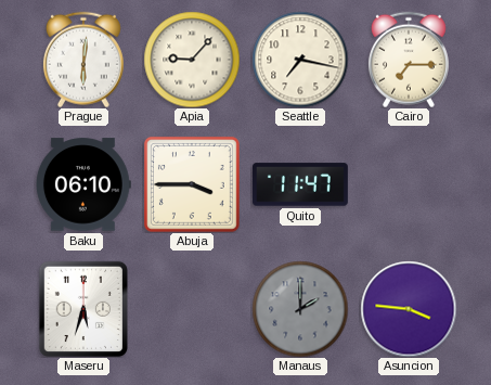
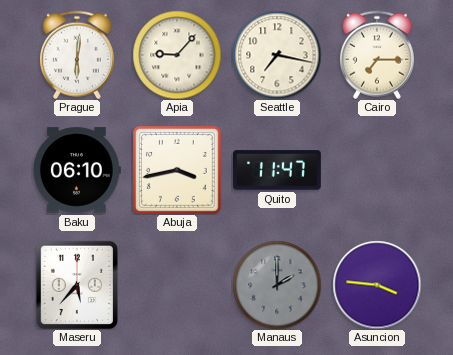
Abuja: 3:45 -> 3:43 (177, 170)
Maseru: 5:33 -> 5:37 (76, 284)
